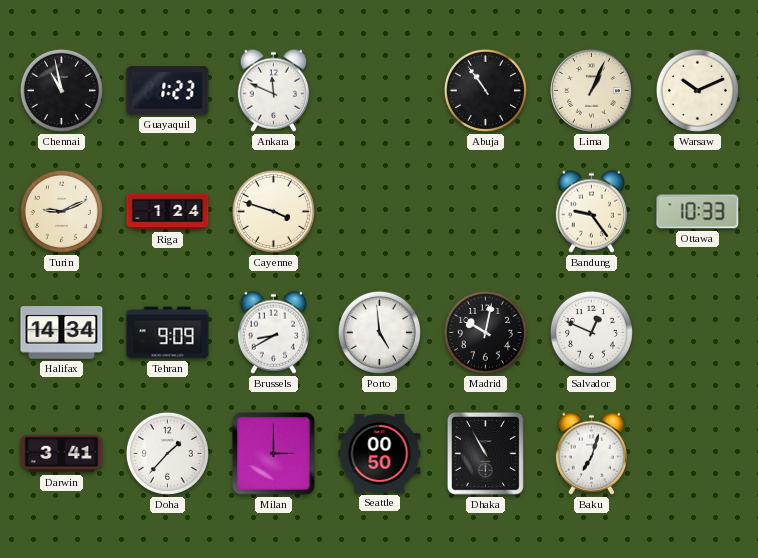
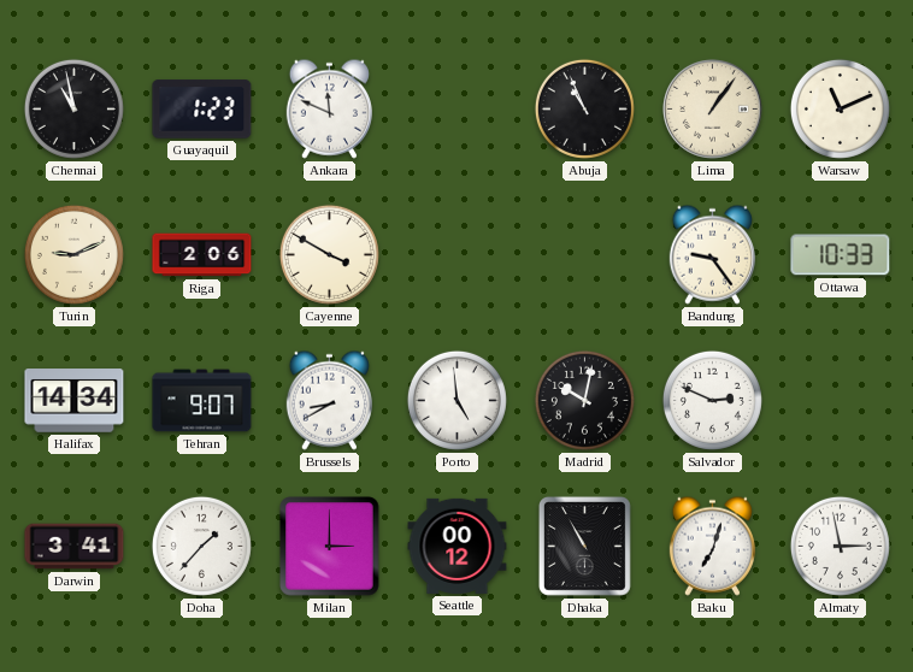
Abuja: 10:54 -> 10:56 (584, 108)
Lima: 1:04 -> 1:06 (712, 108)
Warsaw: 10:11 -> 11:11 (840, 108)
Riga: 1:24 -> 2:06 (202, 255)
Cayenne: 3:48 -> 3:50 (329, 254)
Tehran: 9:09 -> 9:07 (202, 401)
Salvador: 12:49 -> 2:49 (712, 400)
Seattle: 00:50 -> 00:12 (458, 546)
Almaty: none -> 2:58 (840, 546)
